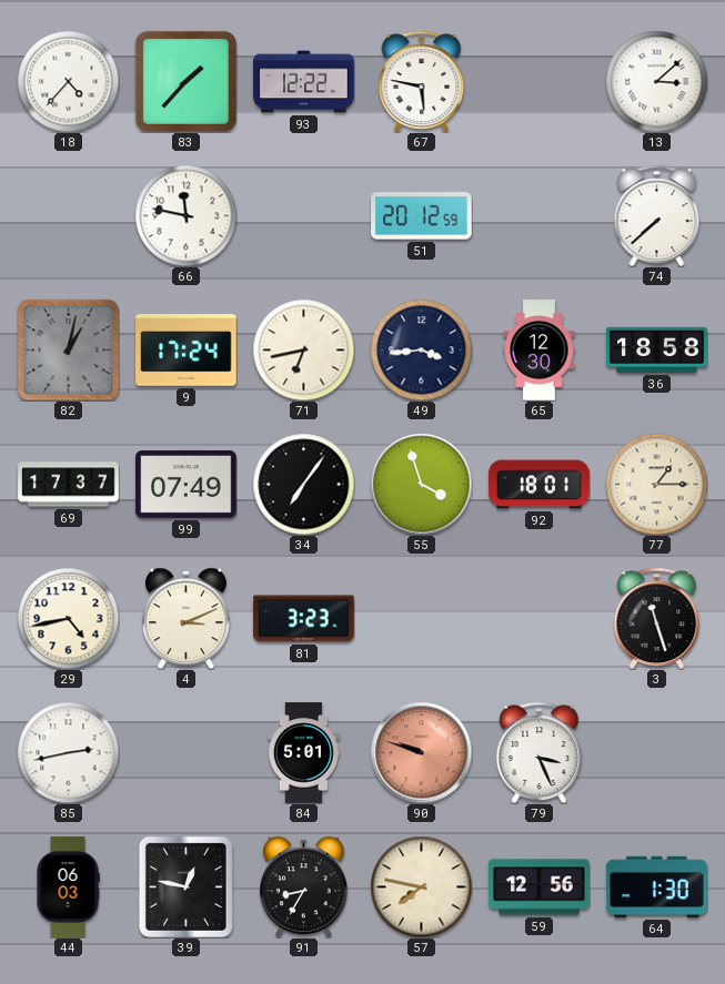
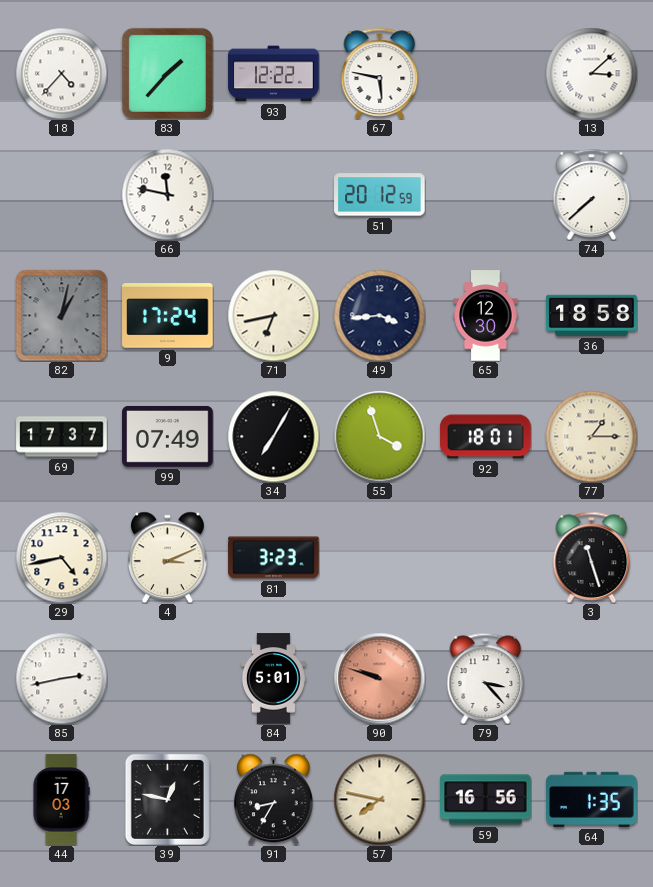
34: 7:06 -> 7:05 (273, 436)
79: 3:26 -> 3:23 (486, 678)
44: 06:03 -> 17:03 (61, 800)
59: 12:56 -> 16:56 (486, 800)
64: 1:30 -> 1:35 (592, 799)
